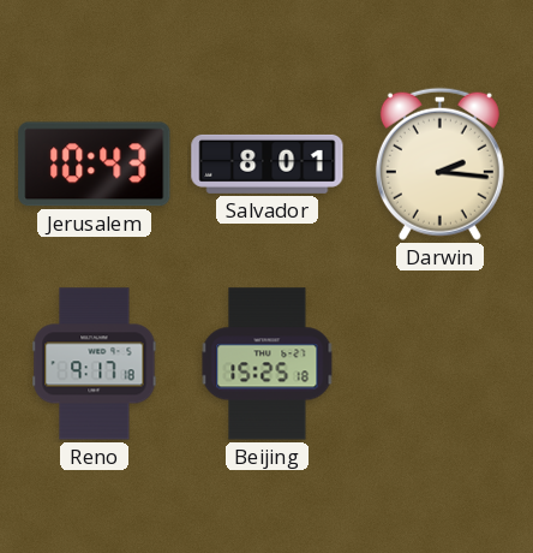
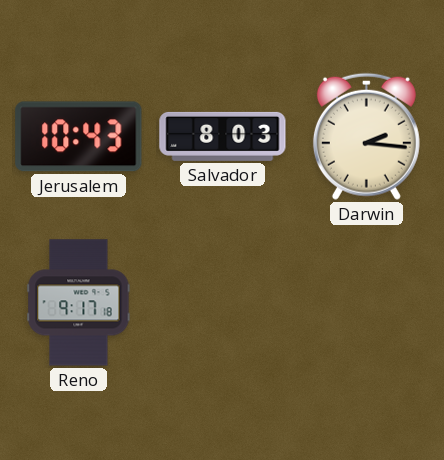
Salvador: 8:01 -> 8:03 (223, 136)
Beijing: 15:25 -> none (268, 364)
